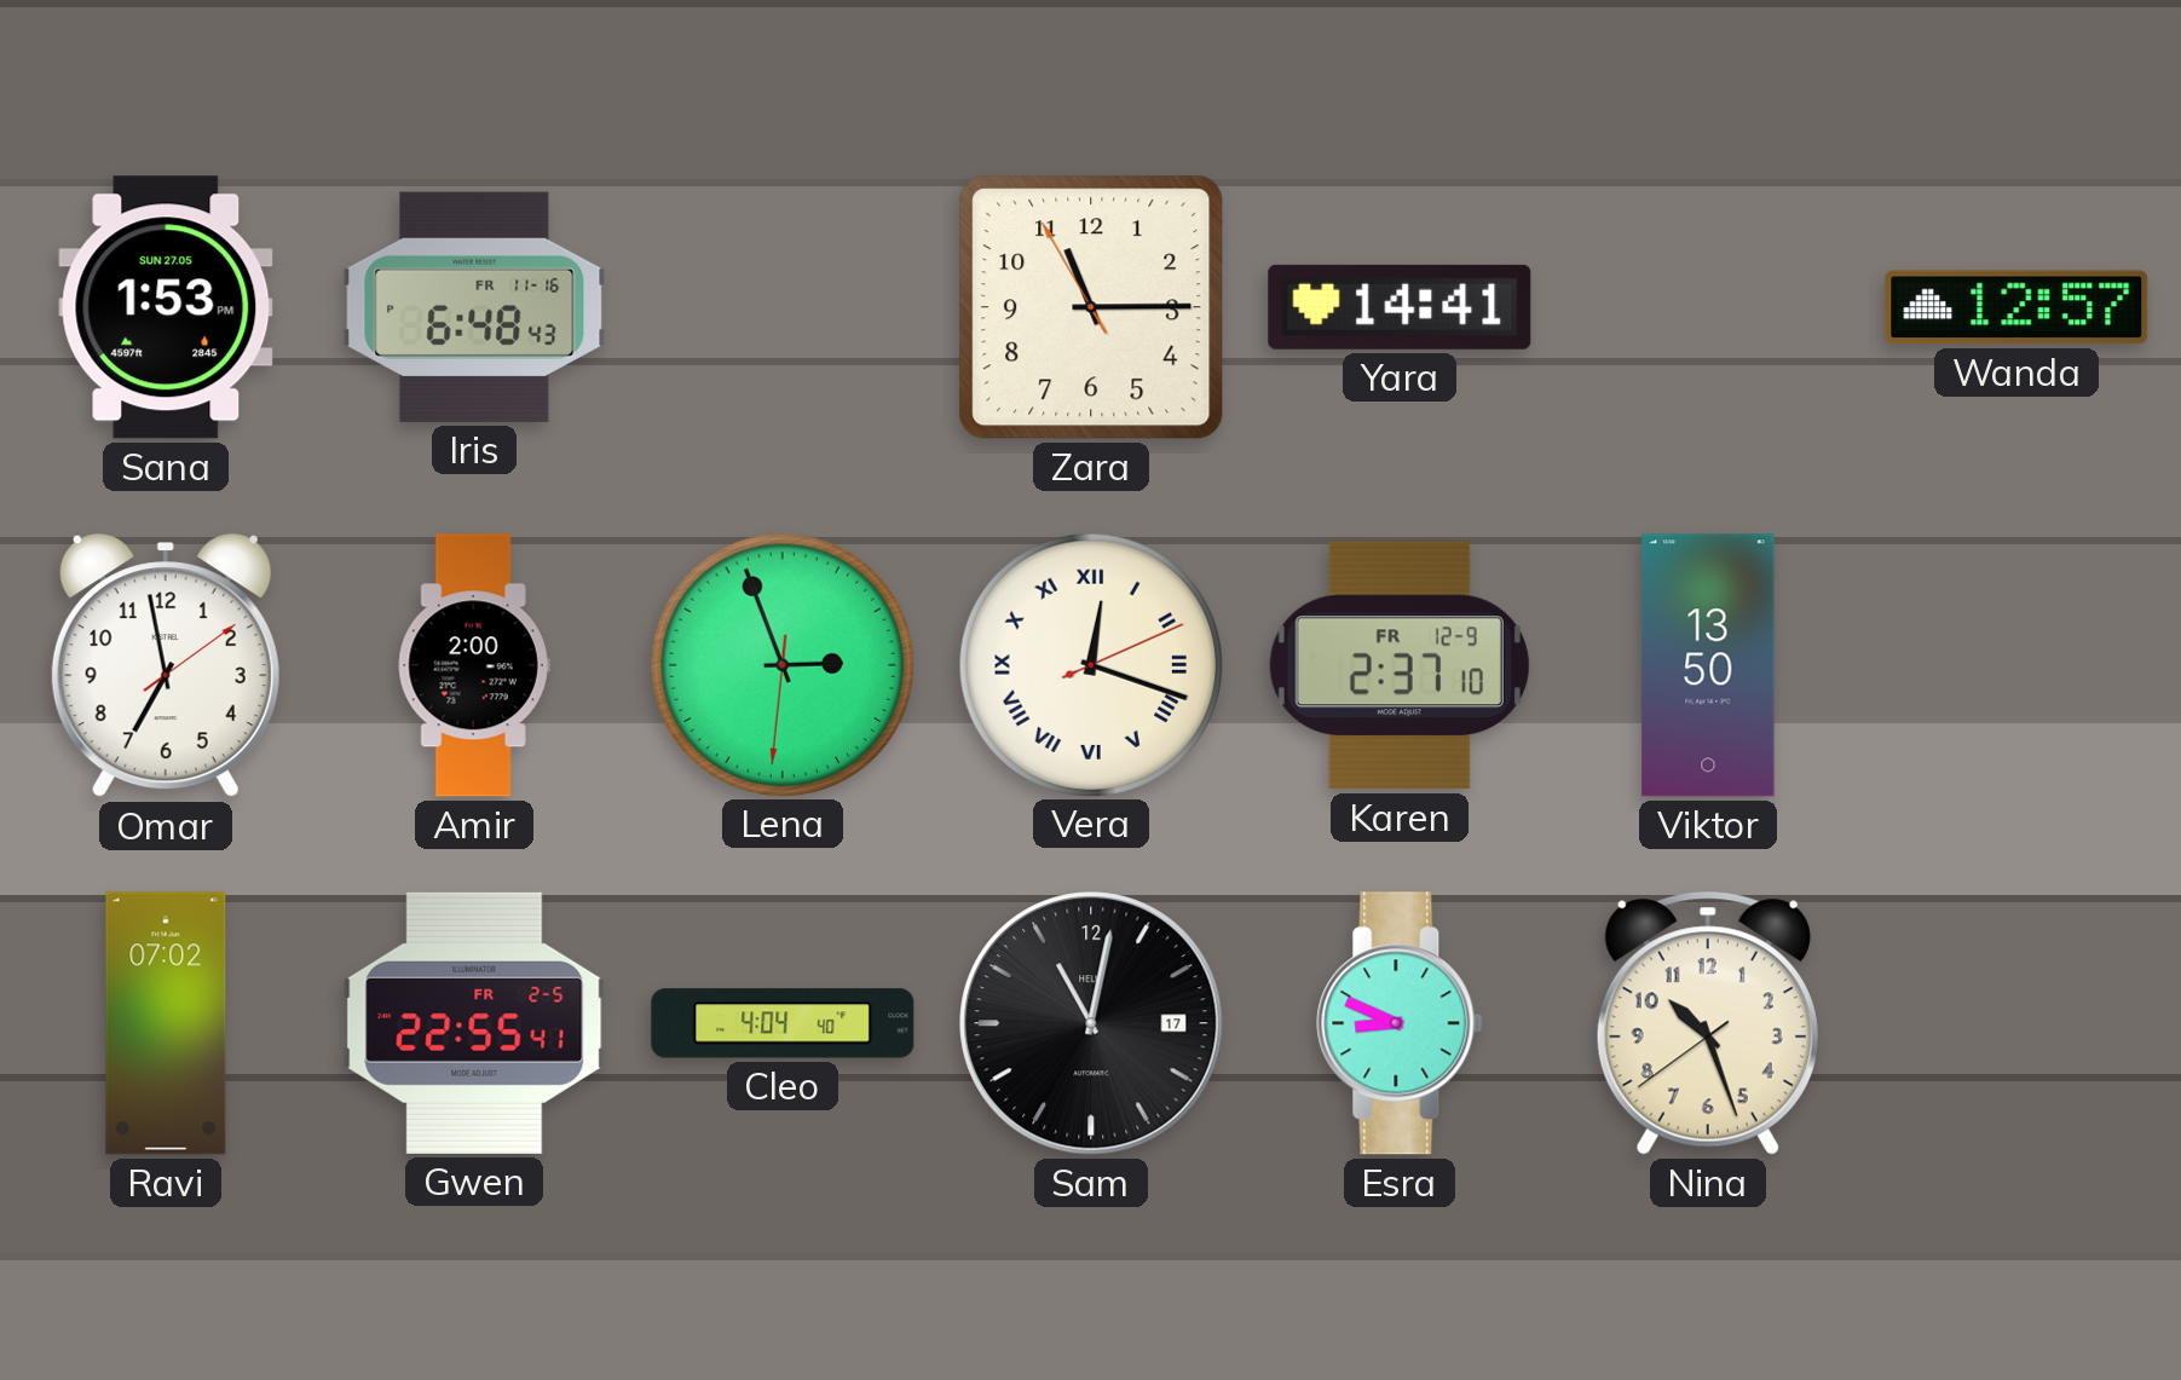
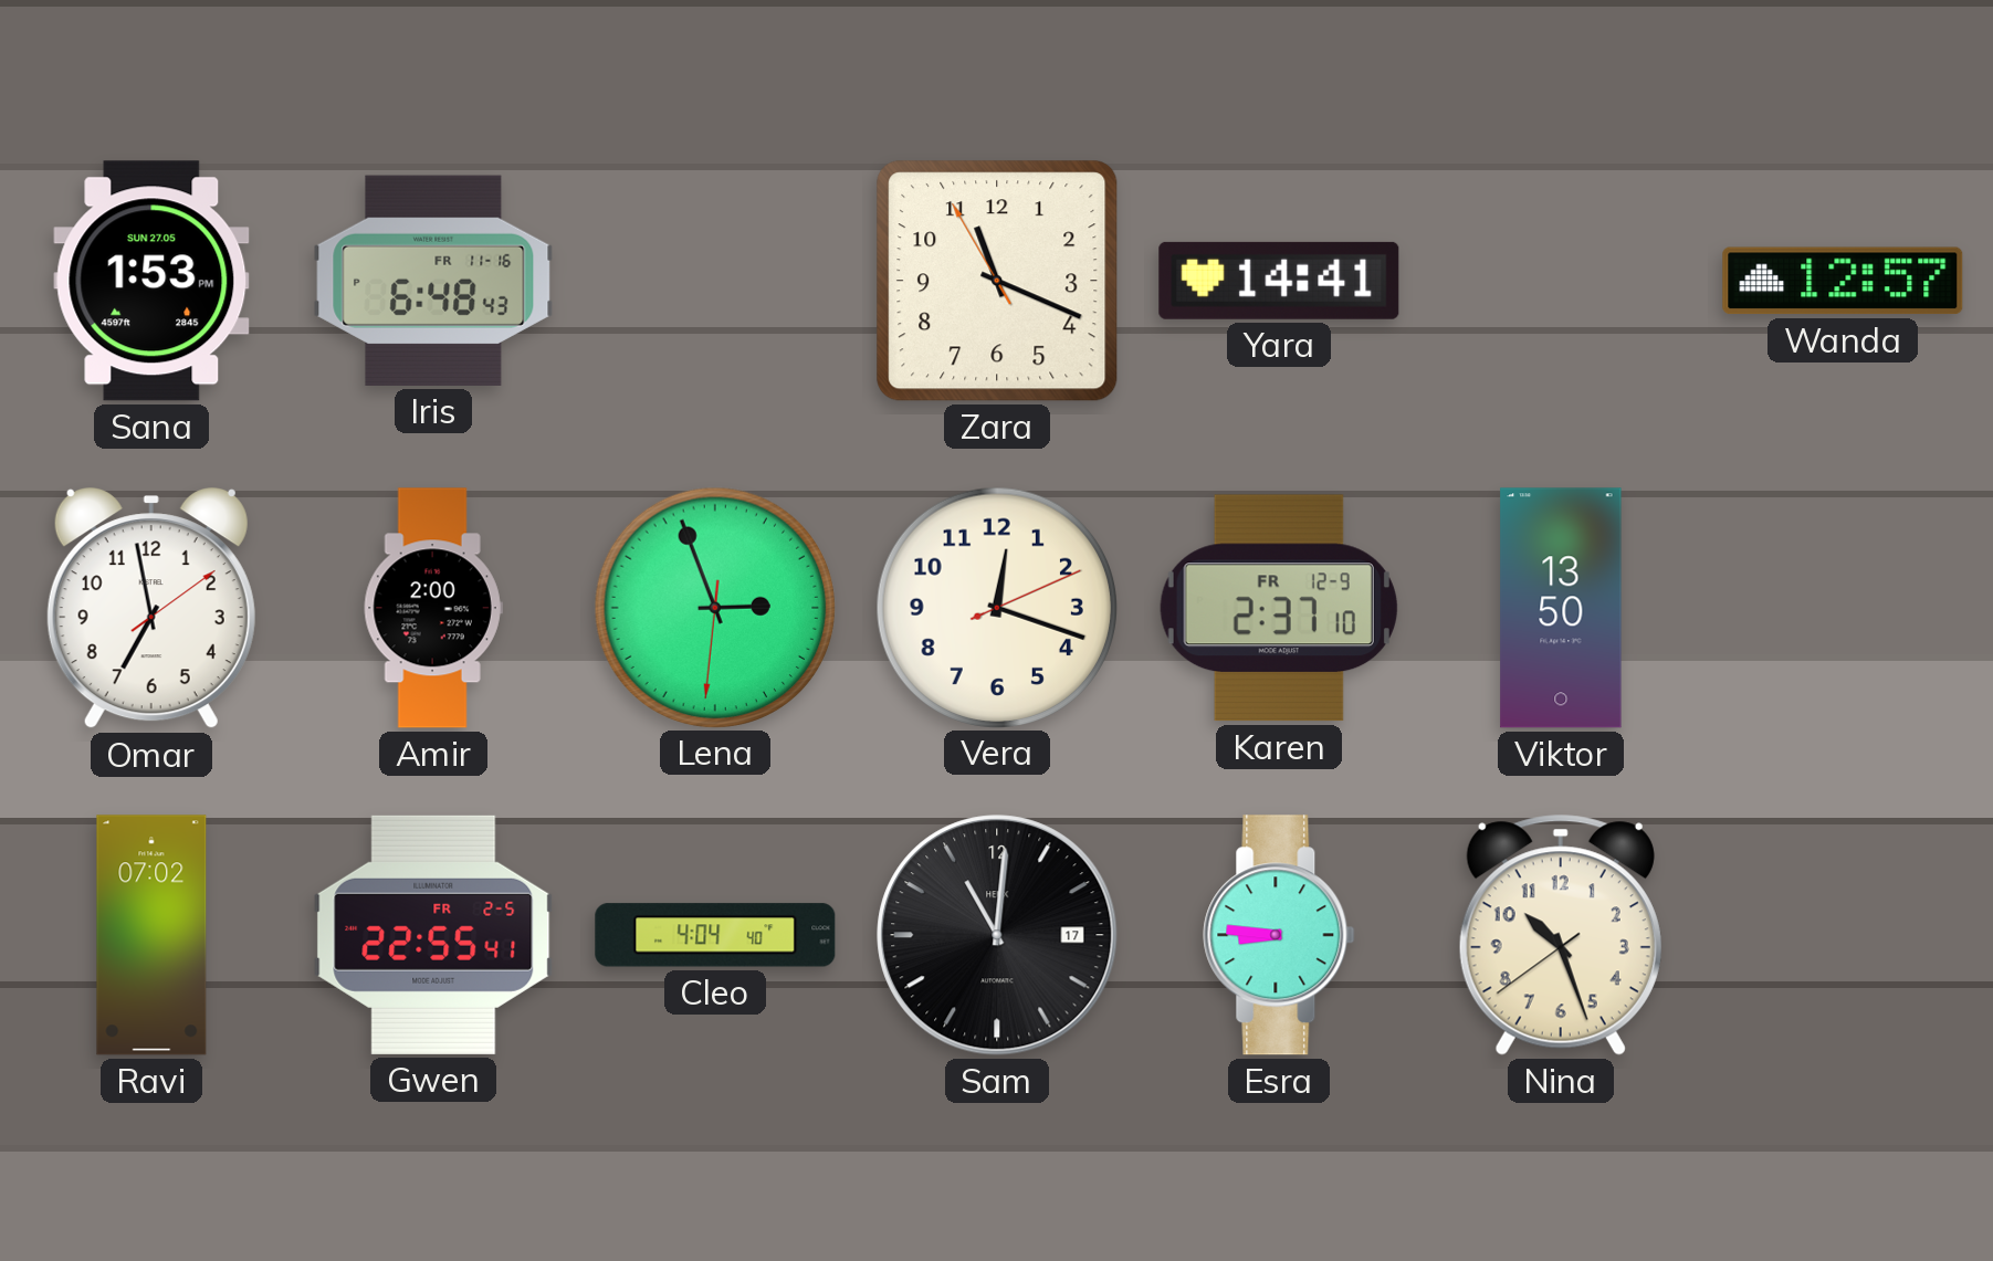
Zara: 11:14 -> 11:18 (997, 281)
Vera numerals: Roman -> Arabic (996, 607)
Sam: 11:02 -> 11:01 (997, 935)
Esra: 8:49 -> 8:46 (1279, 935)
